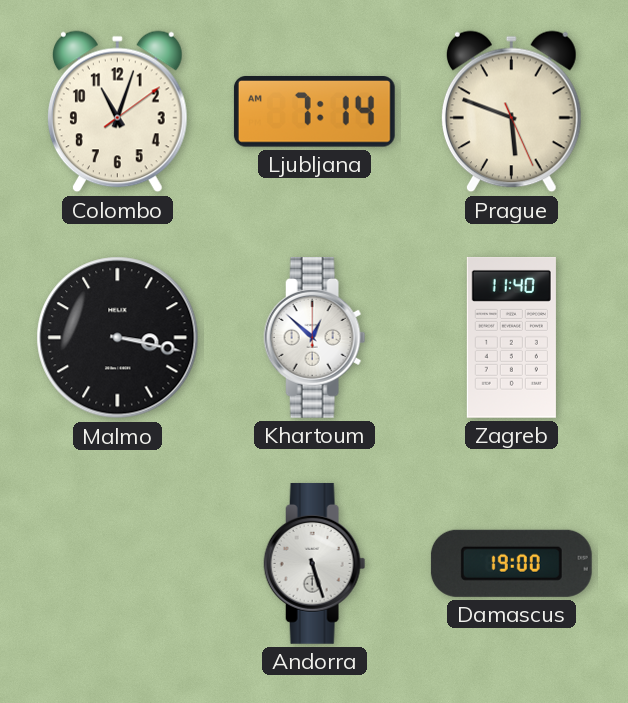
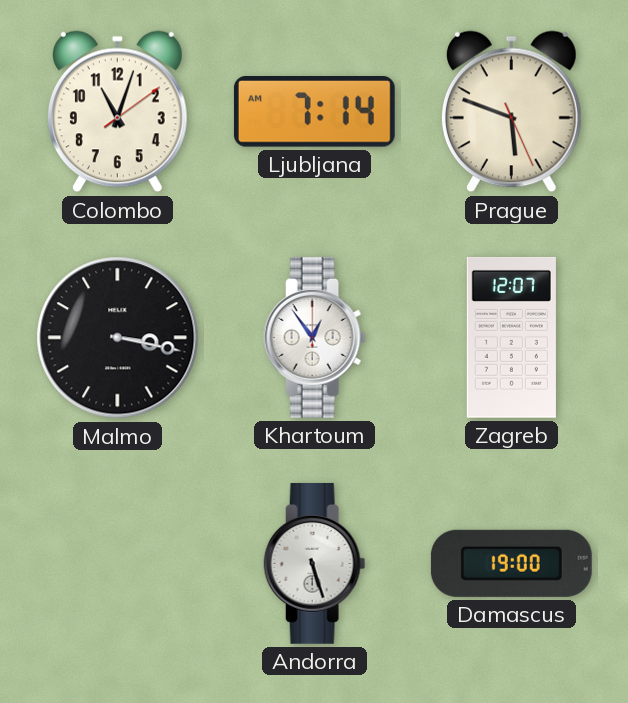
Khartoum: 12:52 -> 12:54 (315, 337)
Zagreb: 11:40 -> 12:07 (511, 337)
